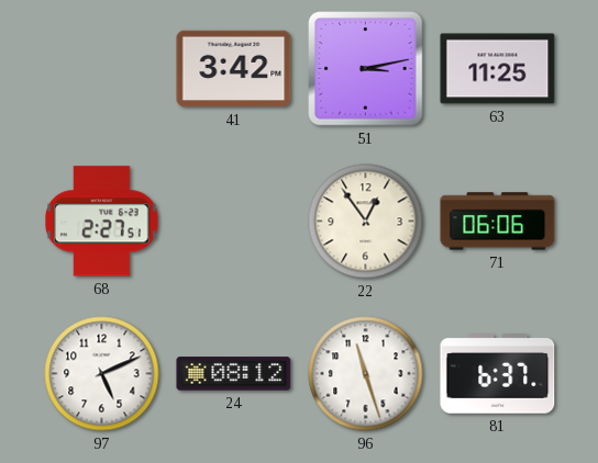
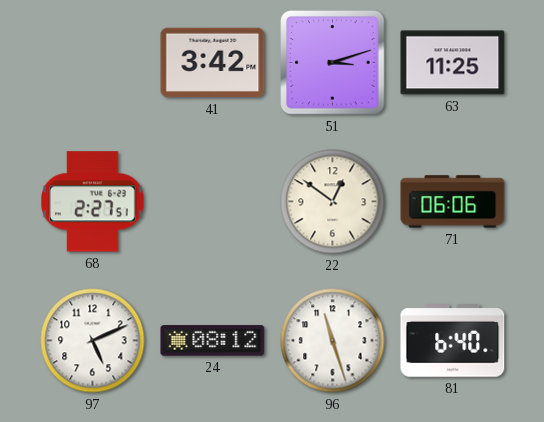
51: 3:13 -> 3:12 (333, 63)
22: 12:54 -> 12:51 (333, 202)
81: 6:37 -> 6:40 (453, 341)
